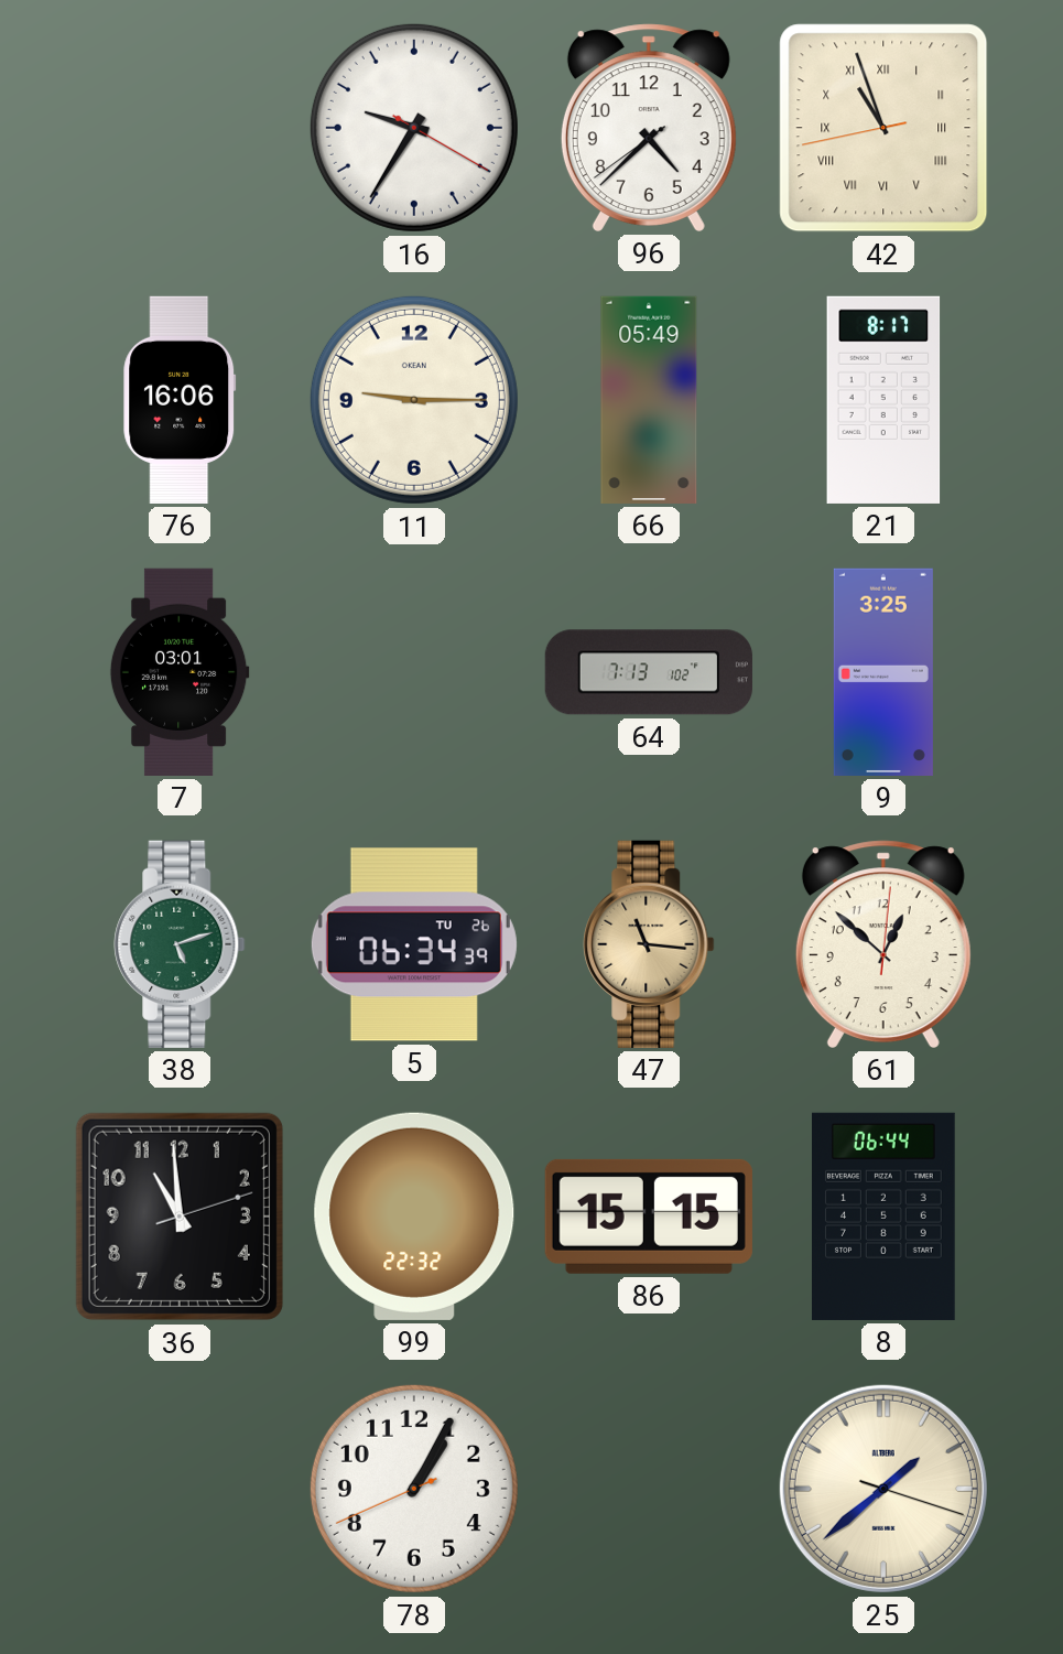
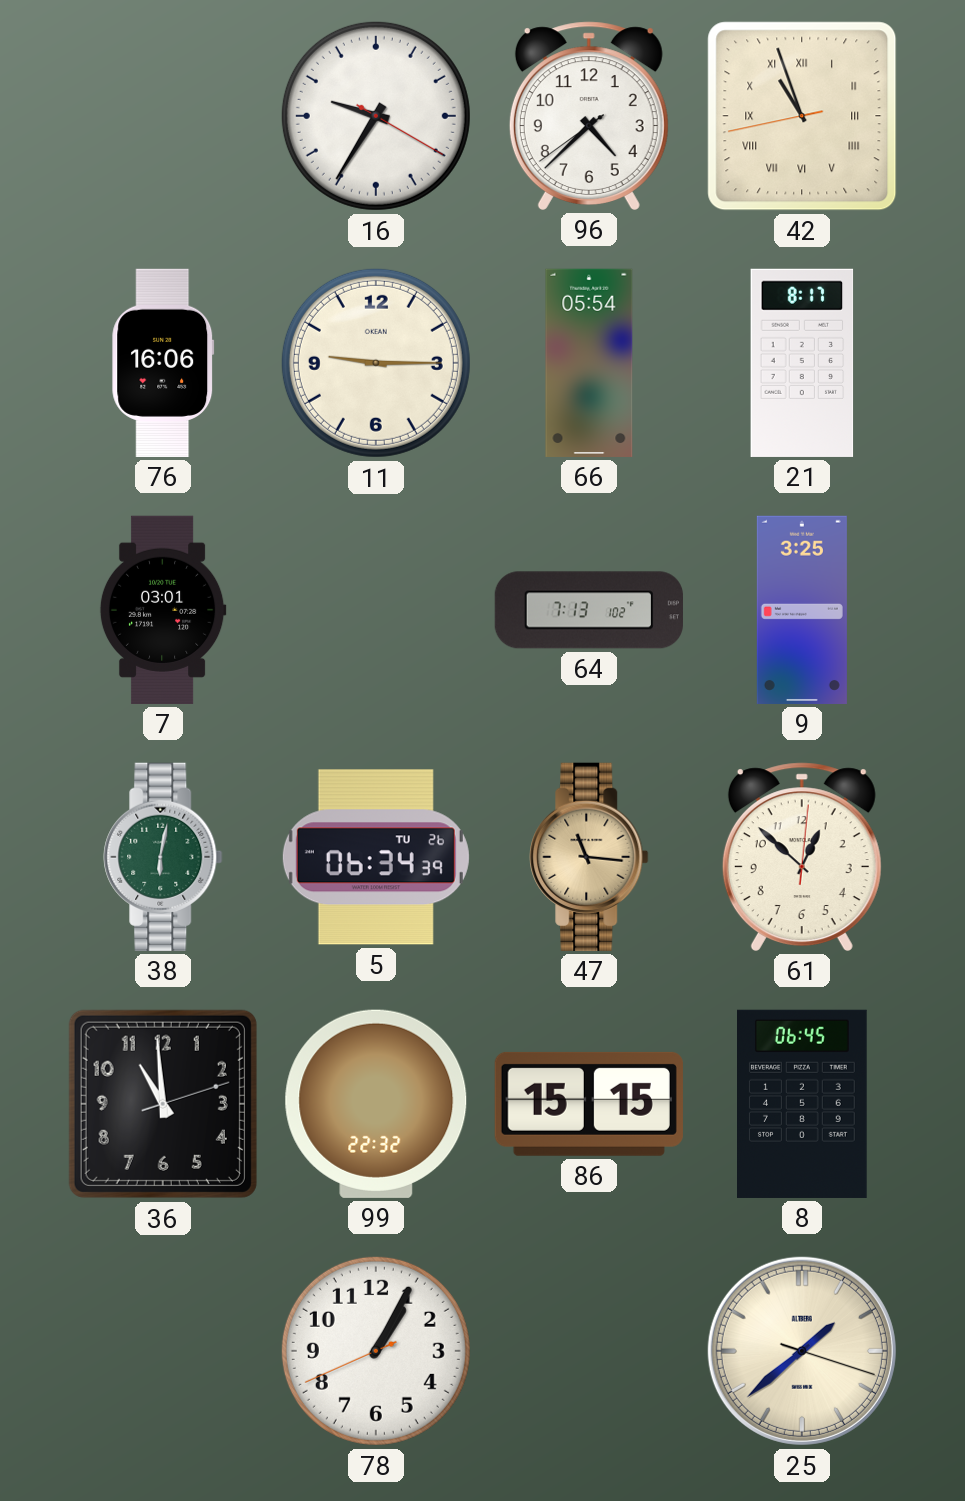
66: 05:49 -> 05:54 (589, 363)
38: 5:12 -> 6:02 (163, 857)
8: 06:44 -> 06:45 (803, 1104)
